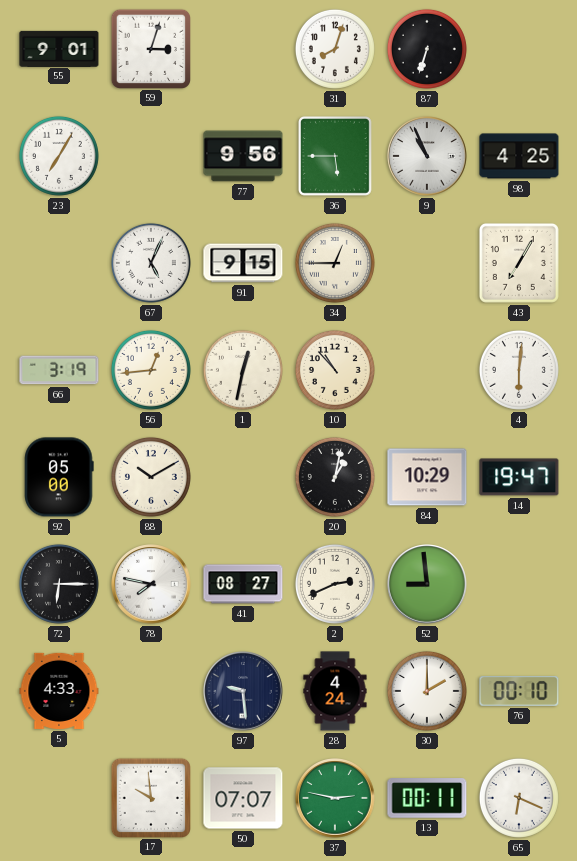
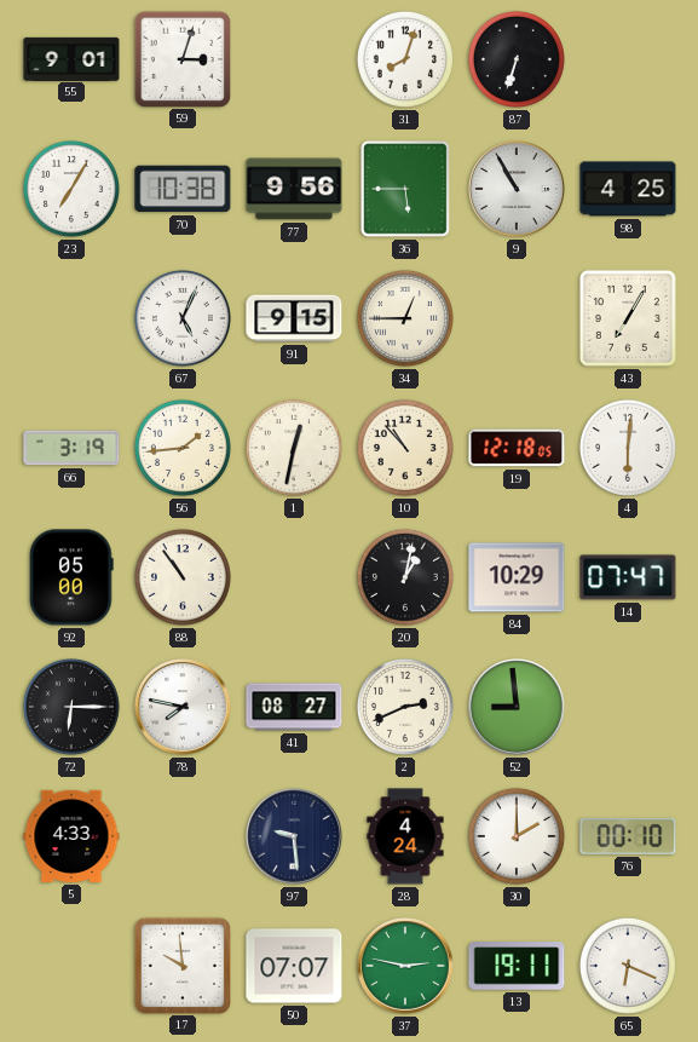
70: none -> 10:38 (183, 189)
9: 10:56 -> 10:55 (517, 189)
56: 12:44 -> 1:44 (183, 448)
19: none -> 12:18 (517, 448)
88: 10:10 -> 10:54 (183, 577)
14: 19:47 -> 07:47 (628, 577)
13: 00:11 -> 19:11 (517, 966)
